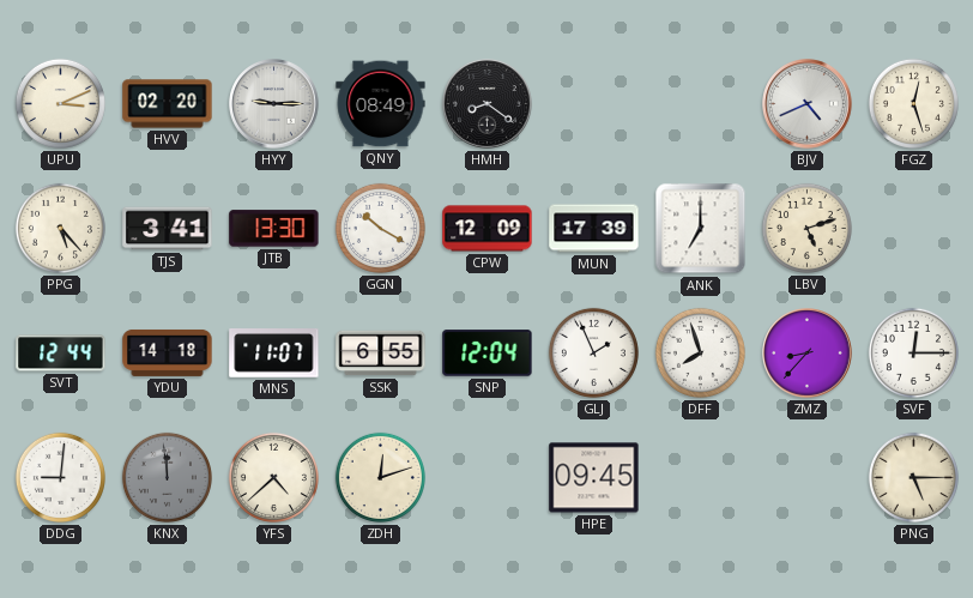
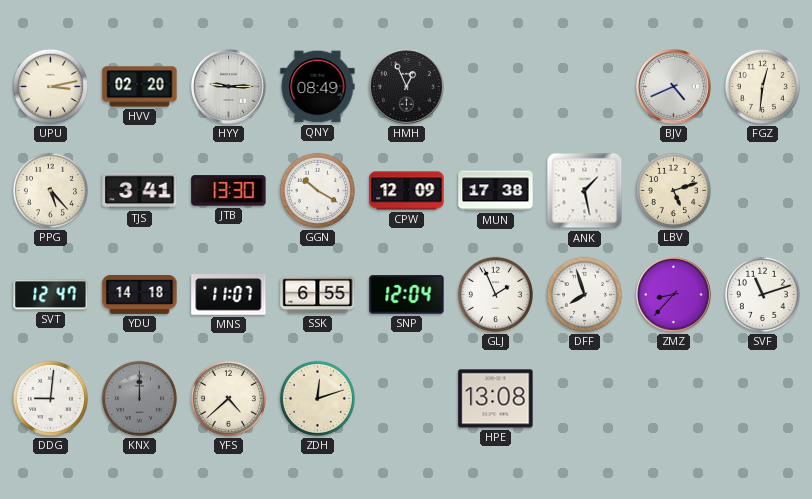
UPU: 3:11 -> 3:13 (50, 86)
HMH: 8:21 -> 12:56 (407, 87)
FGZ: 12:27 -> 12:31 (762, 86)
MUN: 17:39 -> 17:38 (496, 191)
ANK: 7:00 -> 1:28 (585, 191)
SVT: 12:44 -> 12:47 (51, 295)
SVF: 12:15 -> 11:12 (762, 294)
KNX: 11:59 -> 12:00 (139, 398)
HPE: 09:45 -> 13:08 (496, 399)
PNG: 5:15 -> none (913, 477)
